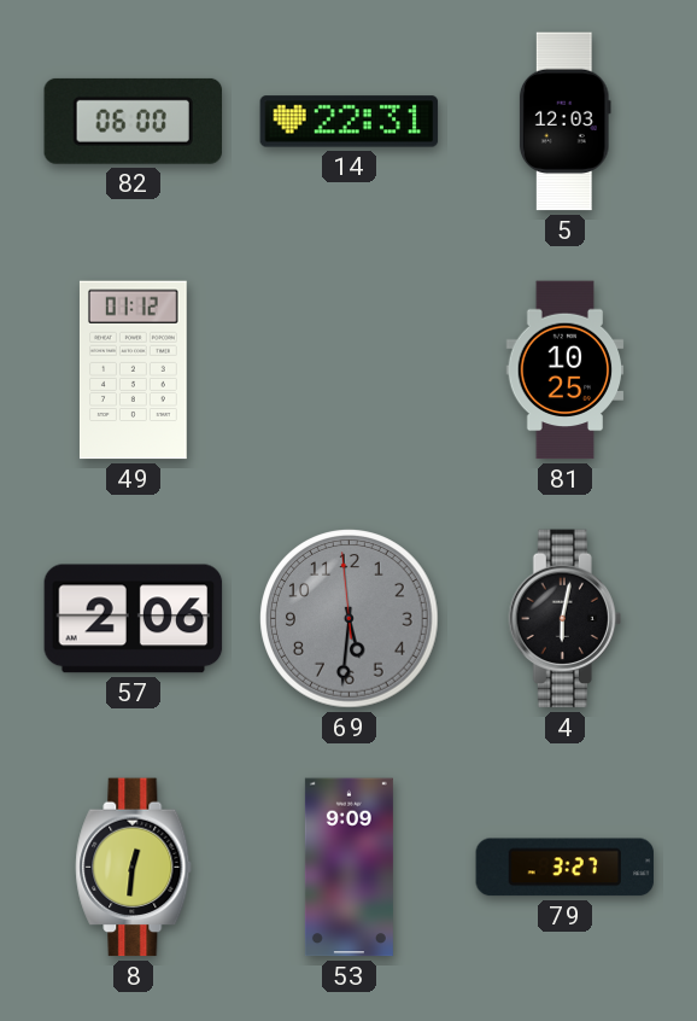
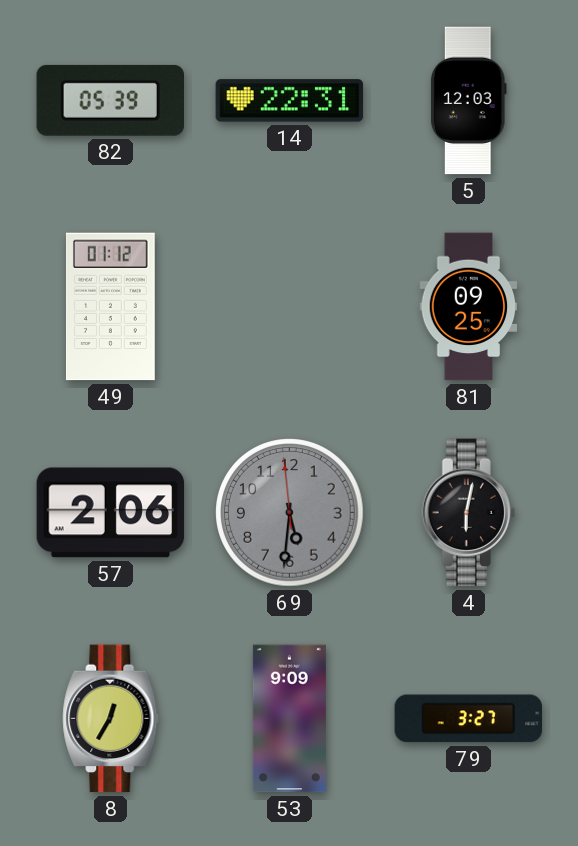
82: 06:00 -> 05:39 (110, 100)
81: 10:25 -> 09:25 (469, 307)
8: 12:31 -> 12:35 (111, 719)
